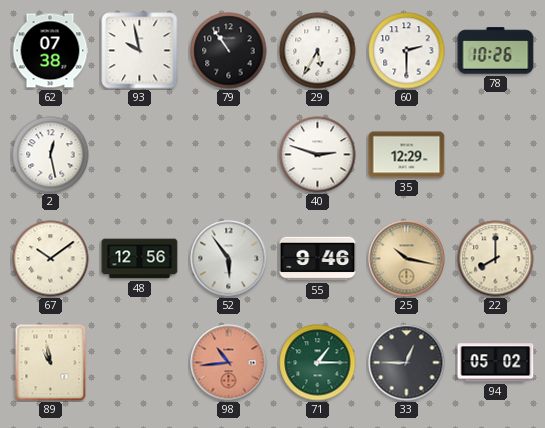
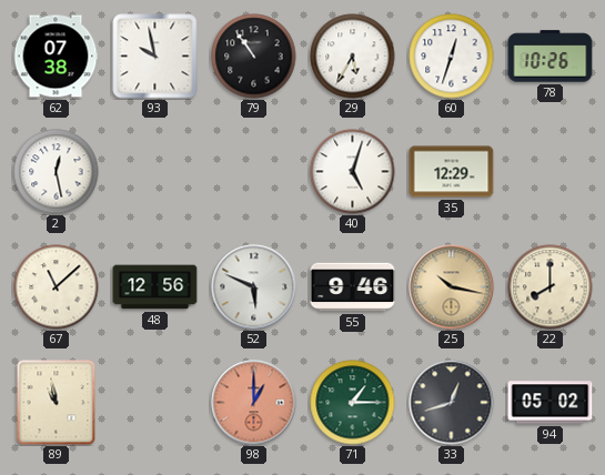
60: 2:30 -> 12:33 (452, 57)
40: 2:48 -> 5:03 (353, 172)
67: 10:09 -> 11:08 (57, 287)
52: 5:54 -> 5:49 (254, 287)
98: 10:44 -> 1:00 (254, 403)
33: 12:45 -> 12:42 (452, 403)
